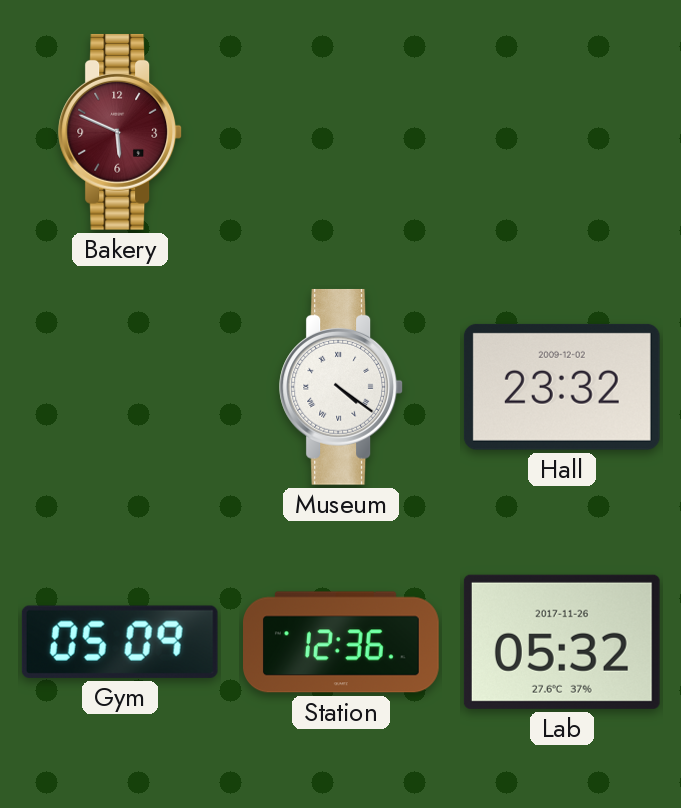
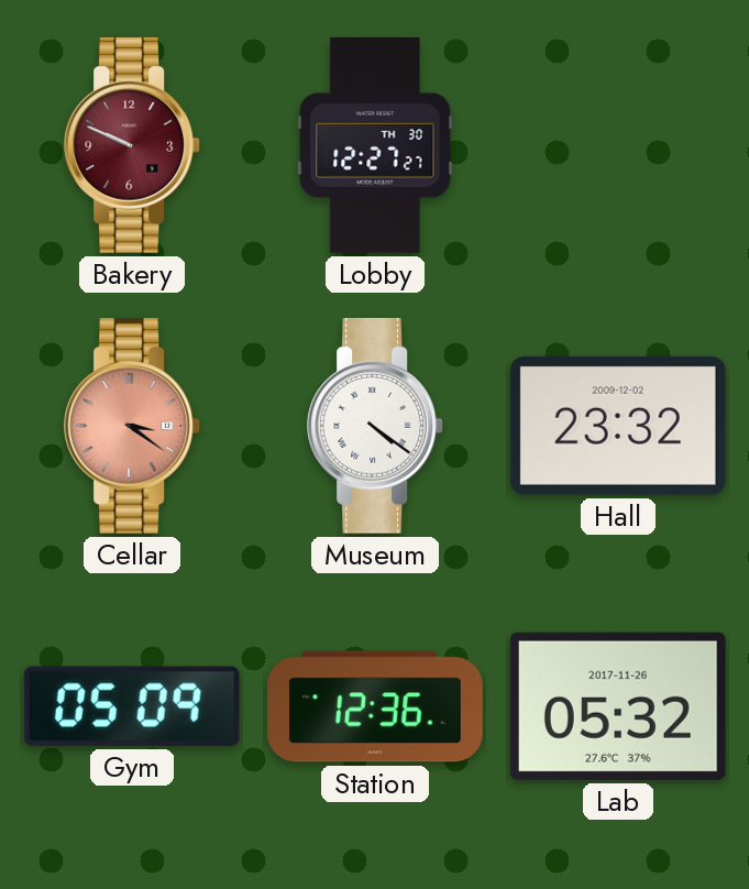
Bakery: 5:49 -> 9:49 (133, 145)
Lobby: none -> 12:27 (375, 146)
Cellar: none -> 3:21 (133, 426)
